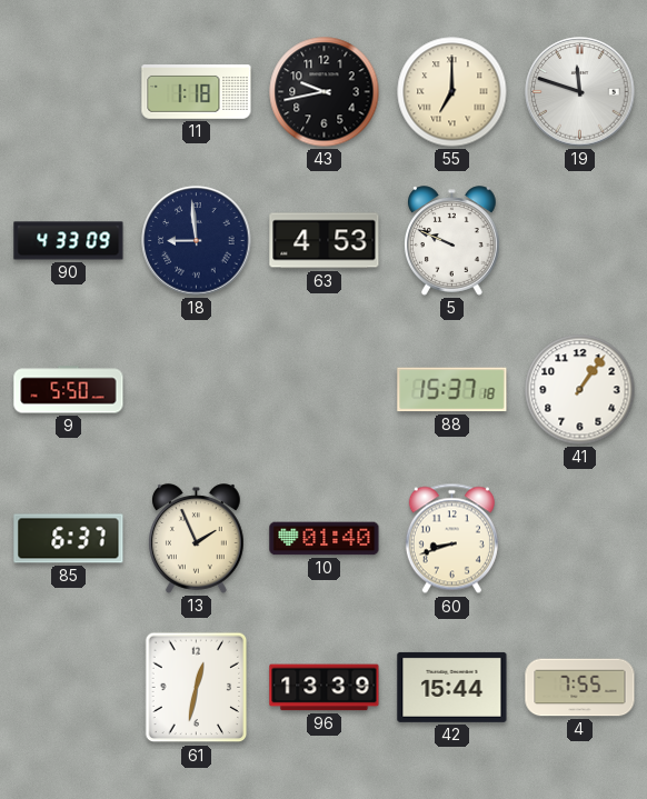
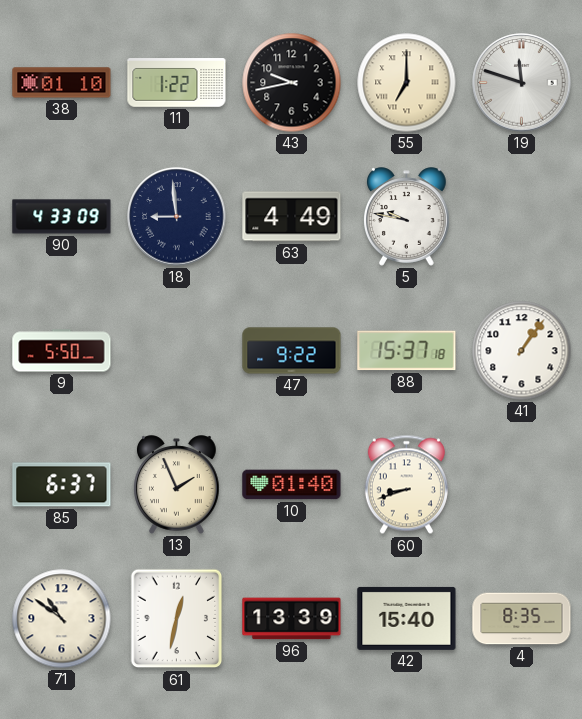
38: none -> 01:10 (62, 83)
11: 1:18 -> 1:22 (177, 83)
63: 4:53 -> 4:49 (292, 217)
5: 9:49 -> 9:47 (407, 217)
47: none -> 9:22 (292, 351)
71: none -> 10:51 (62, 619)
42: 15:44 -> 15:40 (407, 618)
4: 7:55 -> 8:35 (522, 619)
